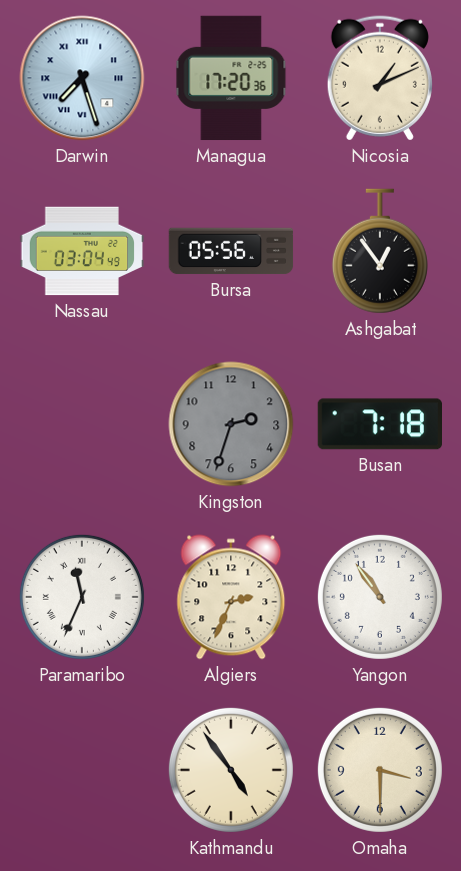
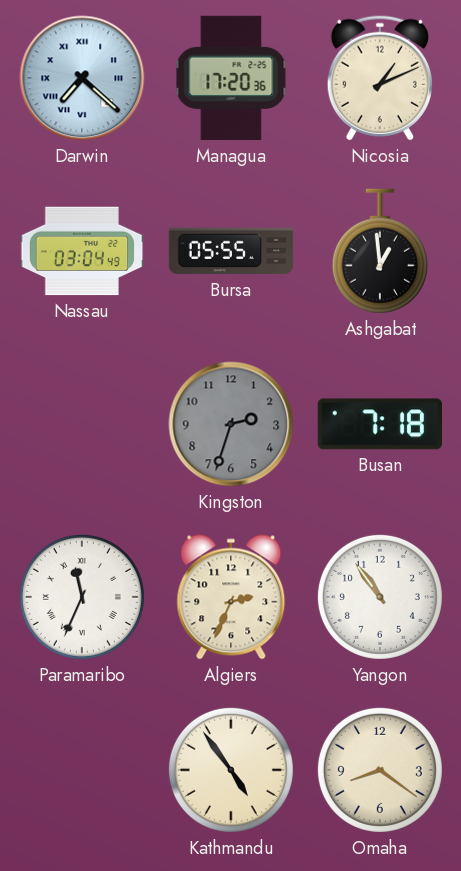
Darwin: 7:27 -> 7:22 (82, 78)
Bursa: 05:56 -> 05:55 (231, 251)
Ashgabat: 12:54 -> 12:59 (380, 251)
Omaha: 3:30 -> 8:21 (380, 770)
